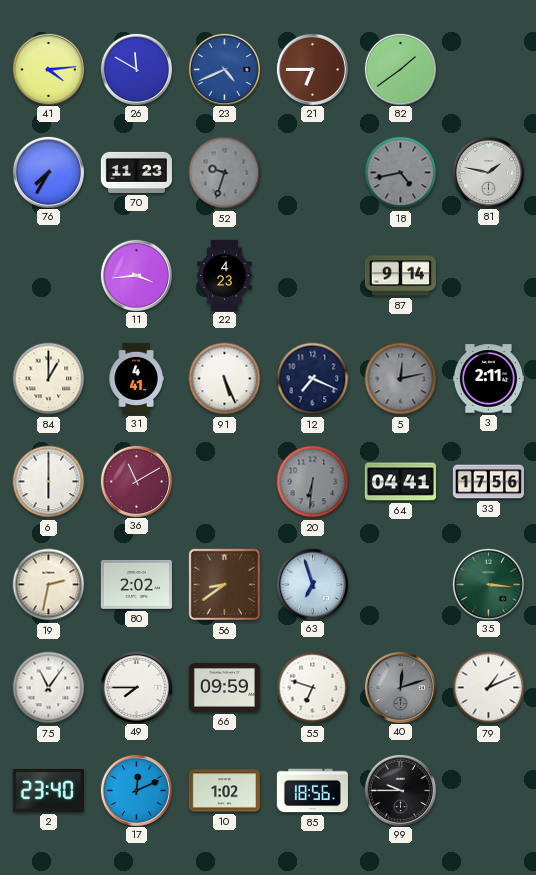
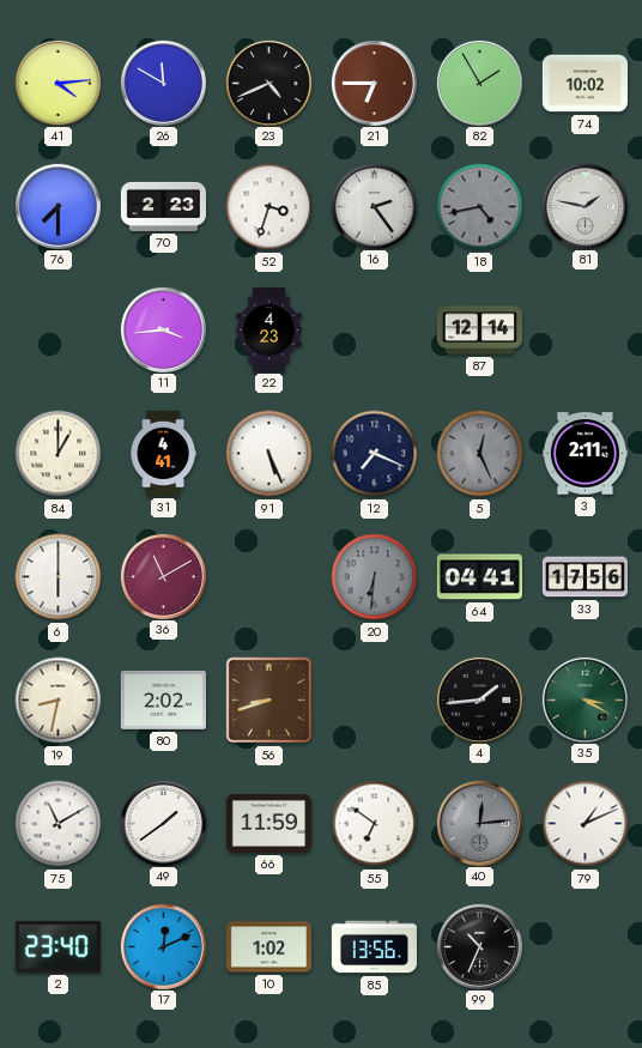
23 dial: blue -> black (268, 83)
82: 1:39 -> 1:55 (479, 83)
74: none -> 10:02 (585, 84)
76: 7:35 -> 7:30 (57, 206)
70: 11:23 -> 2:23 (163, 206)
52: 9:33 -> 3:33 (269, 207)
52 dial: grey -> white (269, 207)
16: none -> 2:24 (374, 206)
87: 9:14 -> 12:14 (479, 331)
5: 12:13 -> 12:26 (480, 454)
19: 2:32 -> 8:32 (59, 701)
56: 8:39 -> 8:42 (269, 701)
63: 6:57 -> none (312, 584)
4: none -> 1:44 (479, 699)
35: 3:16 -> 3:20 (585, 699)
75: 11:06 -> 11:10 (59, 824)
49: 7:45 -> 1:39 (163, 823)
66: 09:59 -> 11:59 (268, 823)
55: 6:48 -> 6:51 (375, 824)
40: 12:12 -> 12:14 (479, 823)
85: 18:56 -> 13:56 (374, 947)
99: 9:45 -> 10:34 (479, 946)
